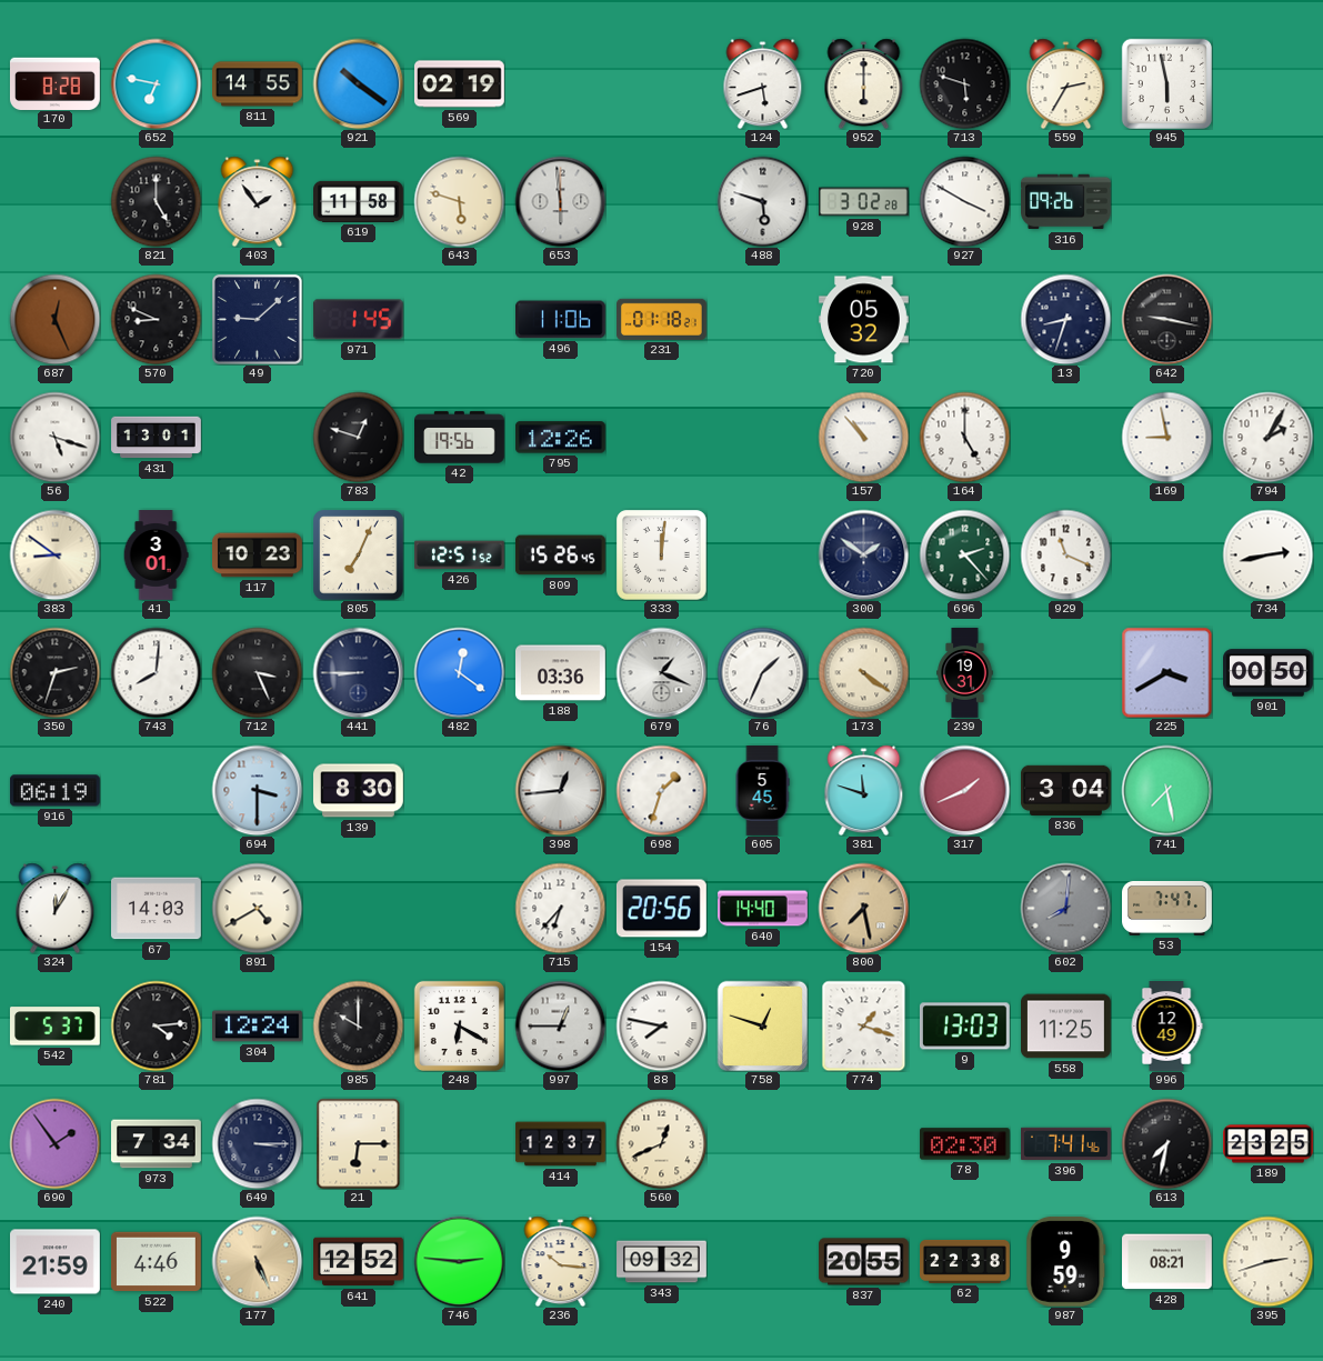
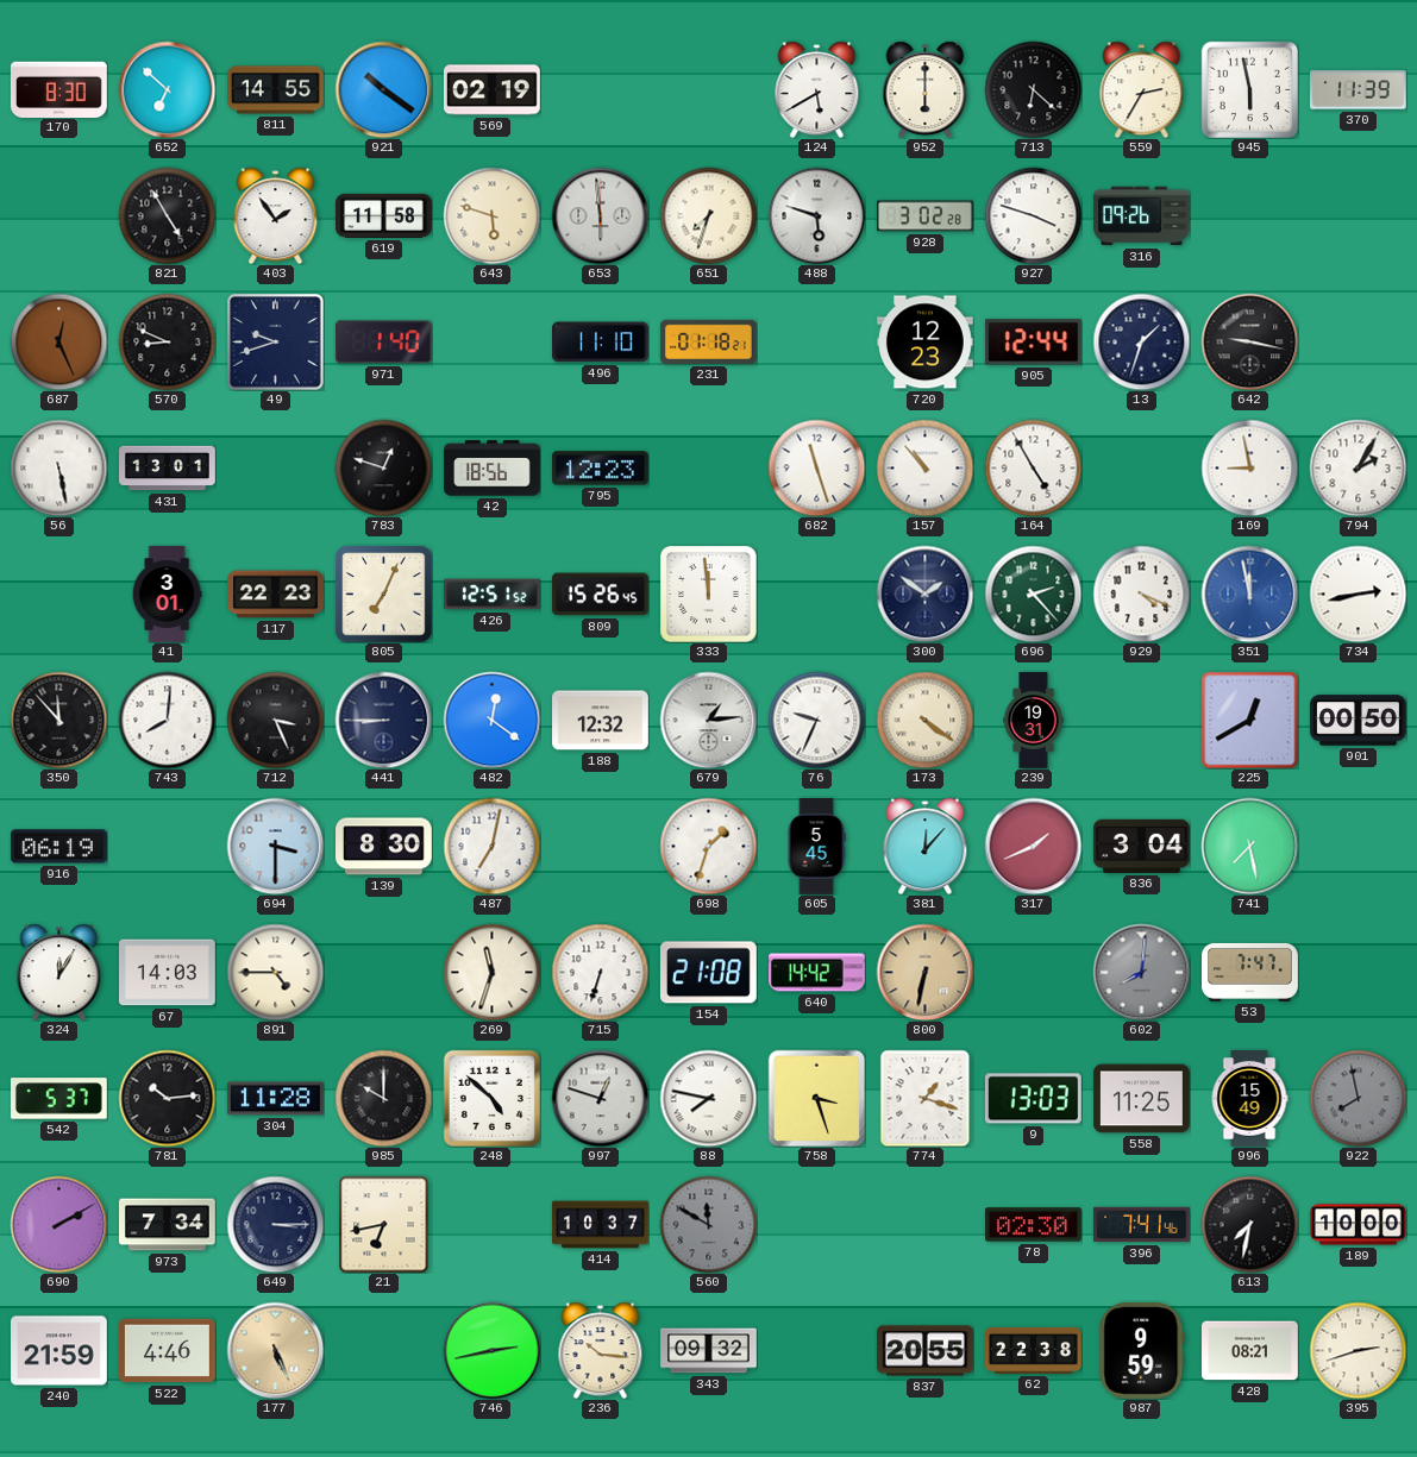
170: 8:28 -> 8:30 (59, 89)
652: 6:47 -> 6:52 (167, 89)
124: 5:42 -> 5:40 (817, 89)
713: 5:48 -> 6:22 (1033, 89)
370: none -> 11:39 (1359, 90)
821: 5:00 -> 4:55 (167, 215)
651: none -> 7:33 (708, 215)
927: 3:50 -> 3:48 (1033, 215)
49: 9:08 -> 9:42 (275, 341)
971: 1:45 -> 1:40 (383, 343)
496: 11:06 -> 11:10 (601, 343)
720: 05:32 -> 12:23 (926, 343)
905: none -> 12:44 (1033, 343)
13: 8:33 -> 1:33 (1141, 341)
56: 5:18 -> 5:28 (58, 467)
42: 19:56 -> 18:56 (493, 469)
795: 12:26 -> 12:23 (601, 469)
682: none -> 11:27 (816, 467)
164: 5:00 -> 4:55 (1033, 467)
383: 8:51 -> none (54, 554)
117: 10:23 -> 22:23 (276, 595)
333: 12:01 -> 11:59 (708, 594)
929: 11:19 -> 4:19 (1141, 594)
351: none -> 11:58 (1249, 594)
350: 2:33 -> 11:53 (58, 720)
188: 03:36 -> 12:32 (601, 721)
679: 1:19 -> 1:14 (708, 720)
76: 1:34 -> 9:34 (816, 720)
225: 3:40 -> 12:40 (1249, 720)
487: none -> 7:02 (491, 846)
398: 12:44 -> none (560, 790)
381: 11:48 -> 12:07 (926, 846)
891: 4:40 -> 4:45 (275, 972)
269: none -> 11:33 (491, 972)
715: 6:37 -> 6:33 (600, 972)
154: 20:56 -> 21:08 (709, 973)
640: 14:40 -> 14:42 (817, 973)
800: 7:28 -> 6:32 (924, 972)
781: 4:14 -> 10:14 (167, 1098)
304: 12:24 -> 11:28 (276, 1099)
248: 6:20 -> 4:52 (491, 1098)
997: 12:45 -> 12:48 (600, 1098)
758: 12:48 -> 3:27 (816, 1098)
996: 12:49 -> 15:49 (1249, 1099)
922: none -> 7:58 (1358, 1098)
690: 1:54 -> 2:10 (58, 1224)
21: 6:15 -> 6:43 (384, 1224)
414: 12:37 -> 10:37 (601, 1225)
560: 12:41 -> 11:50 (708, 1224)
560 dial: cream -> grey (708, 1224)
189: 23:25 -> 10:00 (1359, 1225)
641: 12:52 -> none (359, 1262)
746: 2:46 -> 2:43 (491, 1350)
